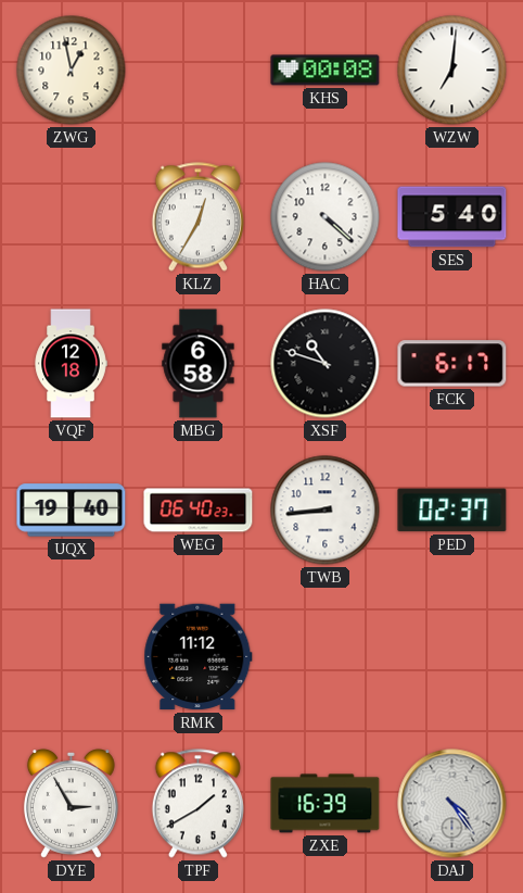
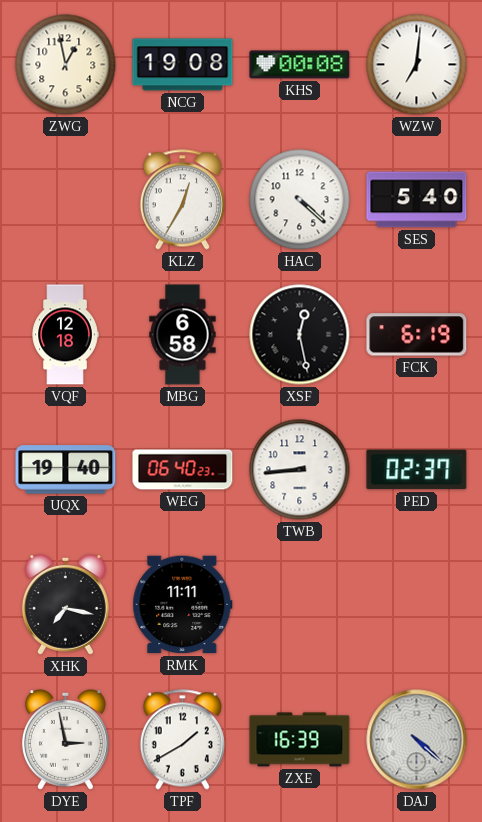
NCG: none -> 19:08 (183, 65)
XSF: 10:48 -> 12:28 (300, 335)
FCK: 6:17 -> 6:19 (417, 335)
XHK: none -> 7:17 (65, 605)
RMK: 11:12 -> 11:11 (183, 605)
DYE: 2:55 -> 2:58 (65, 740)
DAJ: 4:24 -> 4:22 (417, 740)
